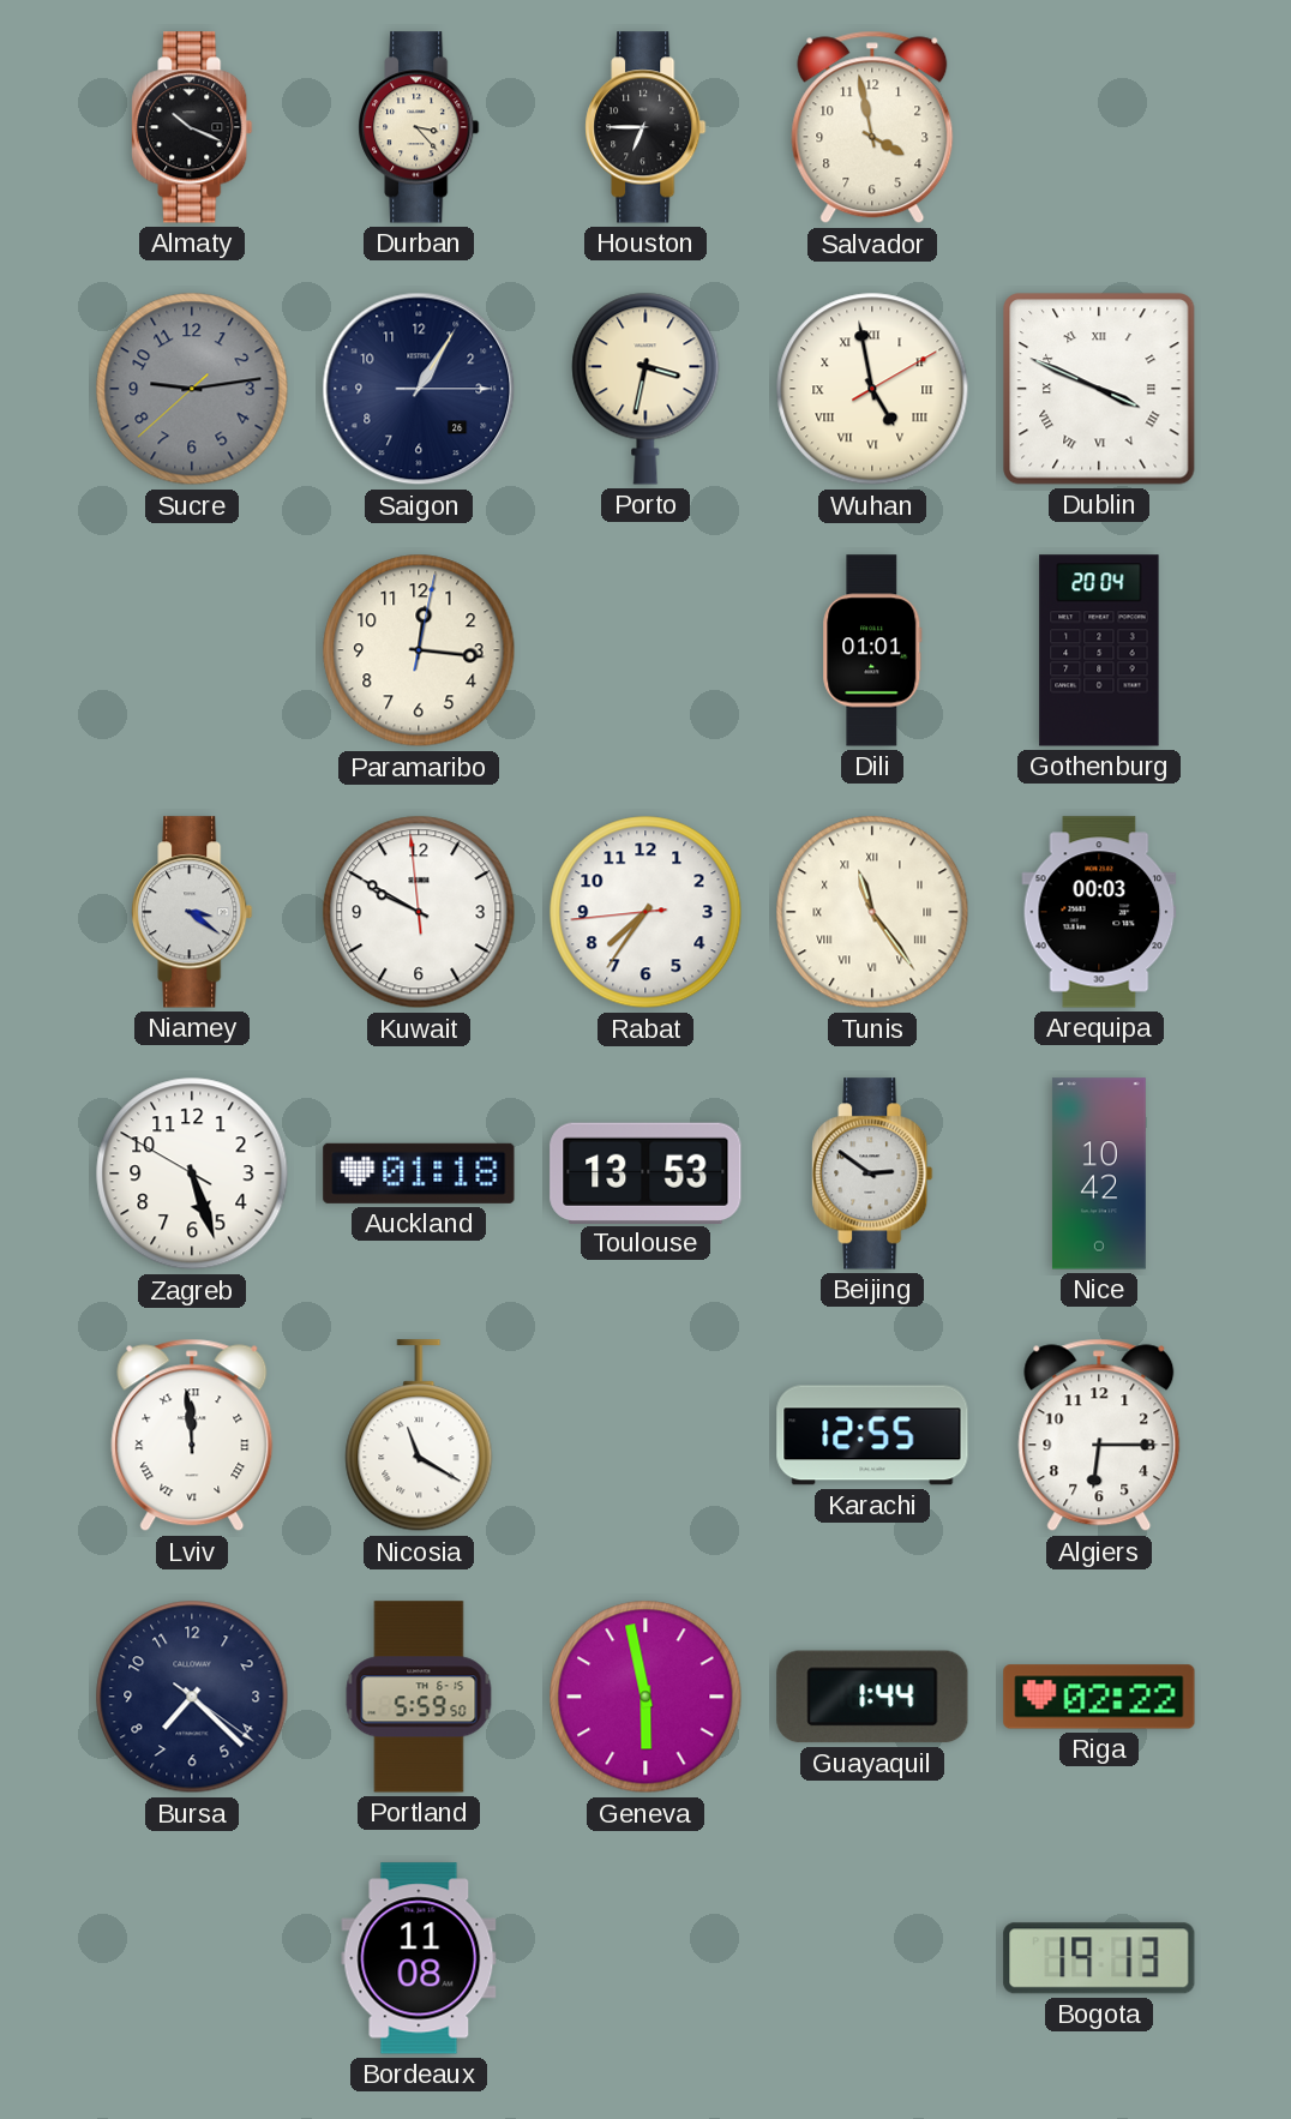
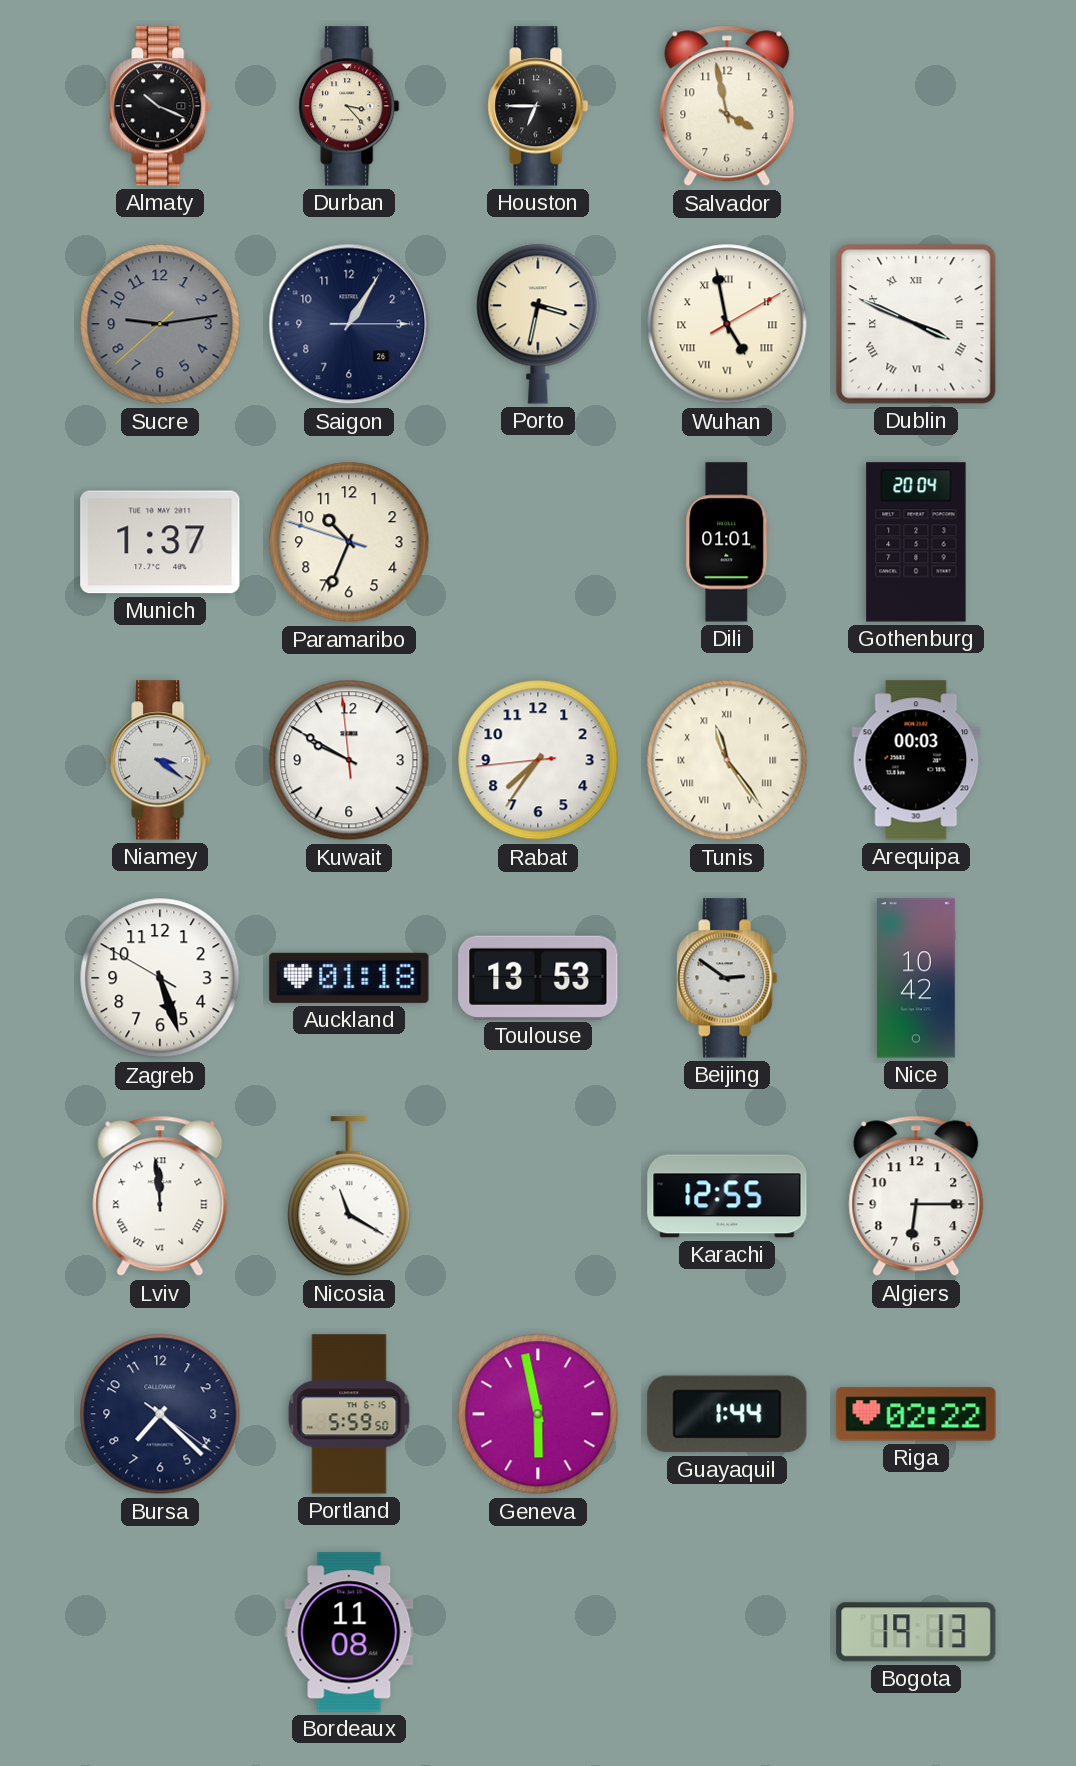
Munich: none -> 1:37 (160, 542)
Paramaribo: 12:16 -> 10:33 (349, 542)
